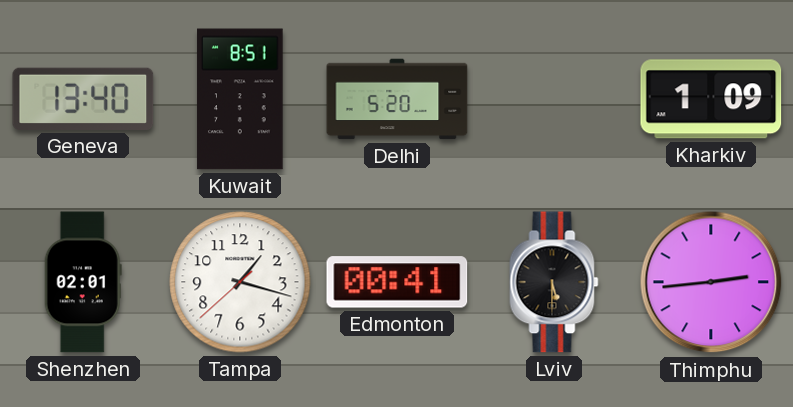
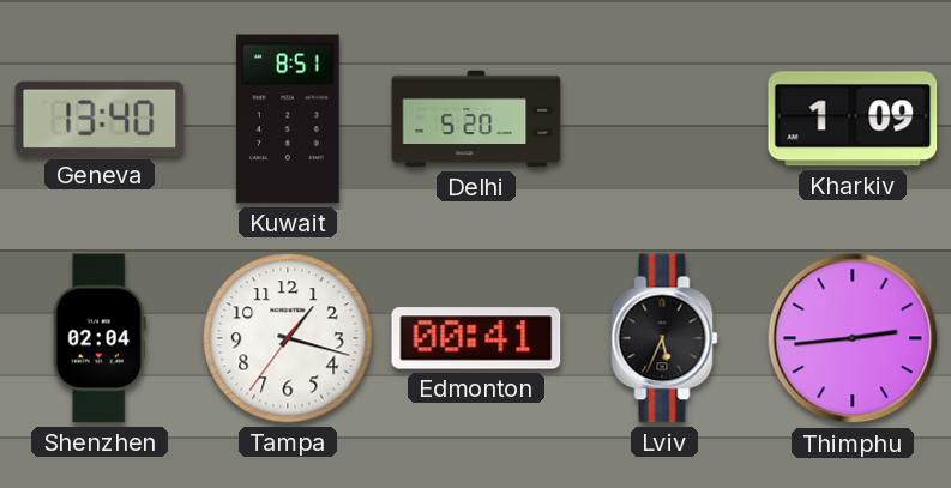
Shenzhen: 02:01 -> 02:04 (100, 338)
Tampa: 1:17:38 -> 1:17:36 (288, 338)
Lviv: 5:30 -> 5:34 (664, 338)
